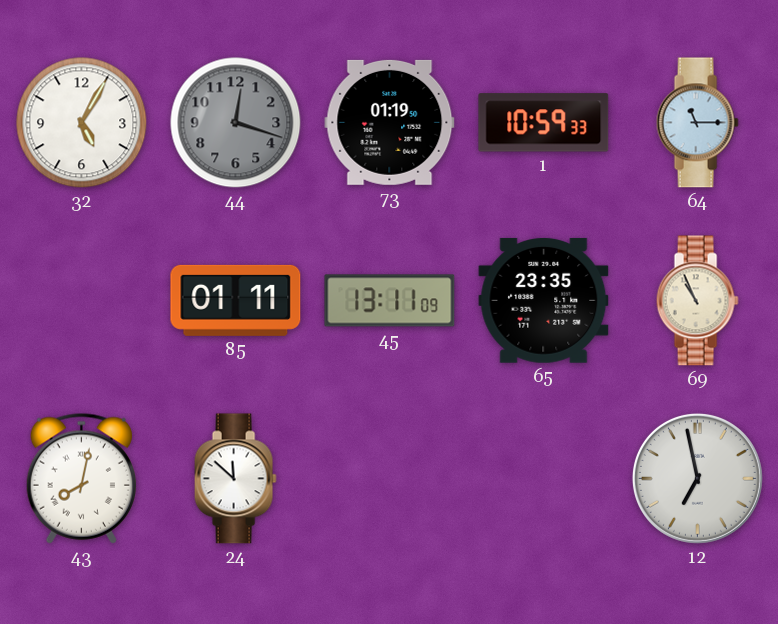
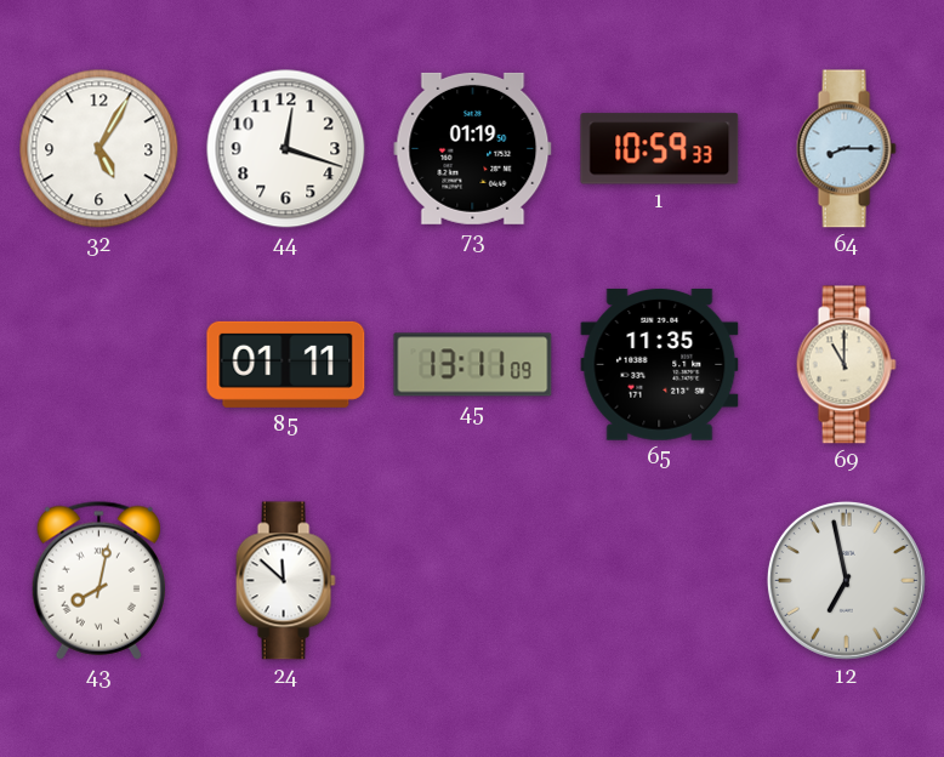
44 dial: grey -> white (286, 149)
64: 11:15 -> 8:15 (846, 149)
65: 23:35 -> 11:35 (660, 365)
69: 10:56 -> 11:00 (846, 365)
